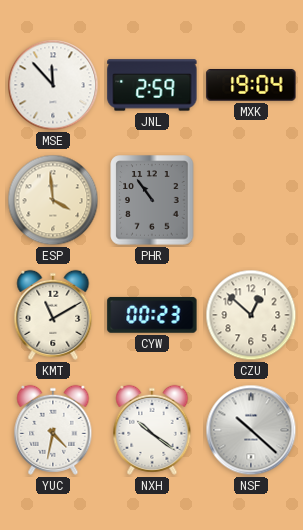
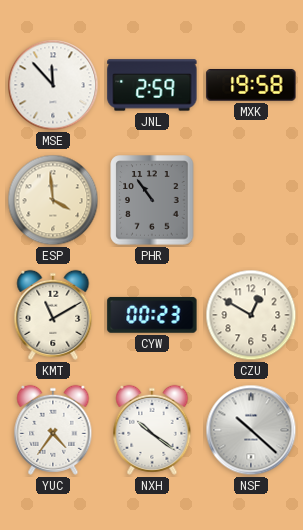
MXK: 19:04 -> 19:58 (251, 85)
CZU: 12:52 -> 12:50 (251, 315)
YUC: 4:32 -> 4:36 (53, 430)
